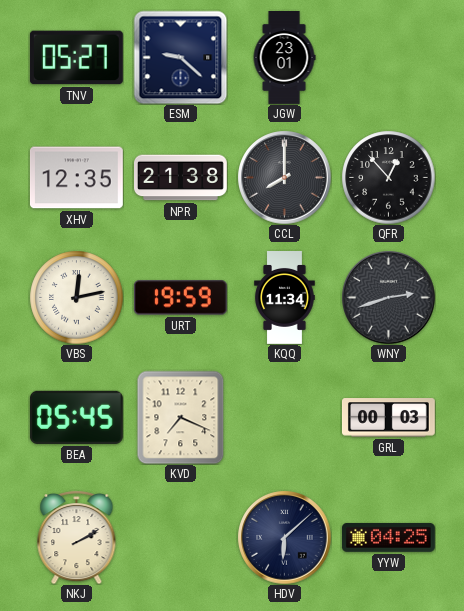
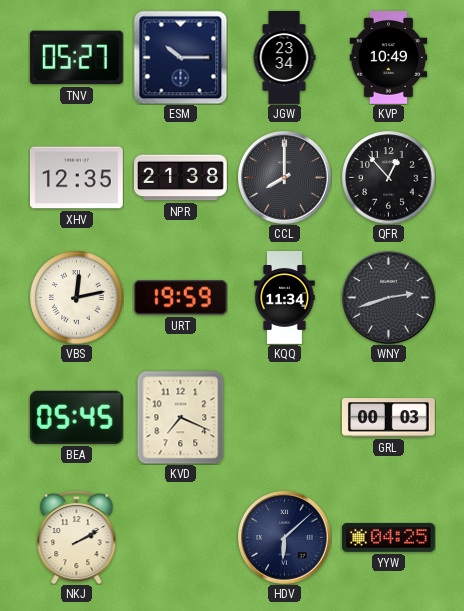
ESM: 9:22 -> 10:15 (180, 57)
JGW: 23:01 -> 23:34 (284, 58)
KVP: none -> 10:49 (389, 58)
